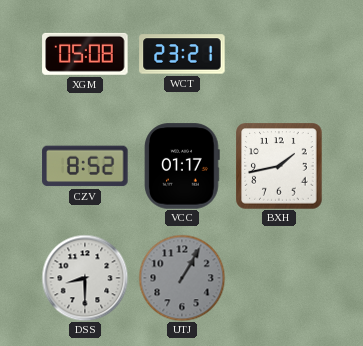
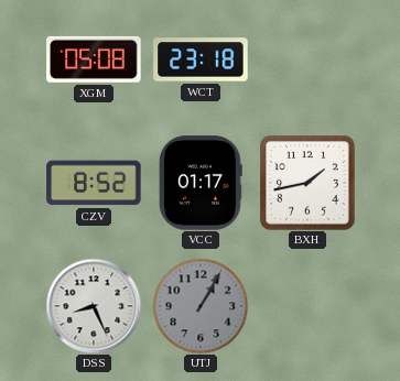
WCT: 23:21 -> 23:18 (201, 59)
DSS: 8:30 -> 8:26 (94, 306)
